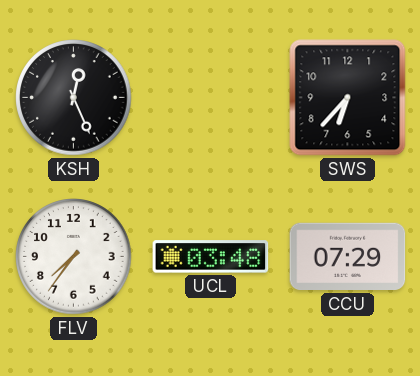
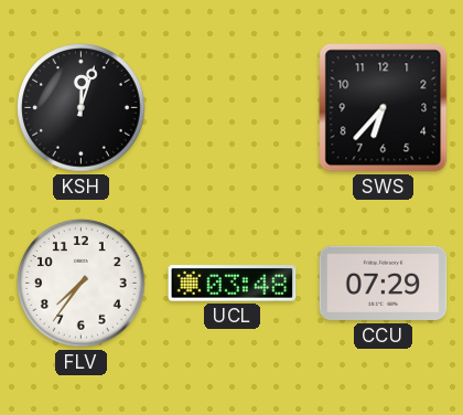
KSH: 12:26 -> 12:03 (82, 108)
